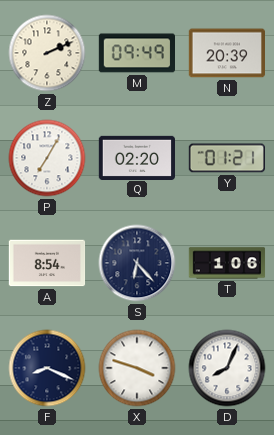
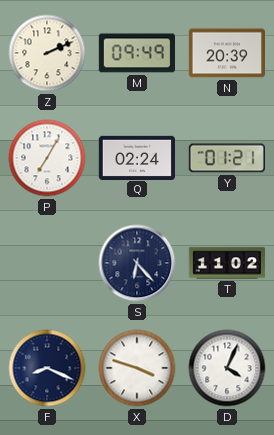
Q: 02:20 -> 02:24 (137, 157)
A: 8:54 -> none (47, 263)
T: 1:06 -> 11:02 (227, 263)
D: 8:04 -> 4:04 (227, 368)
